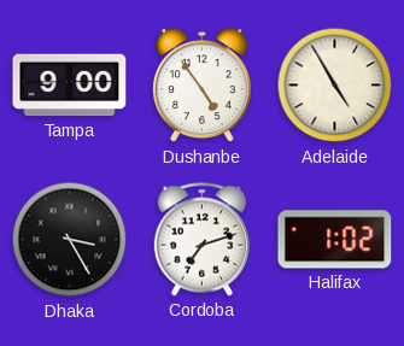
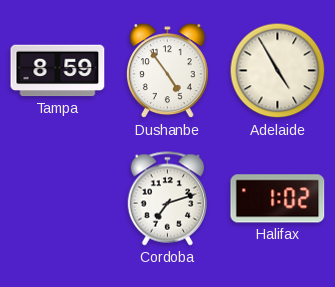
Tampa: 9:00 -> 8:59 (58, 71)
Dhaka: 3:25 -> none (70, 240)
